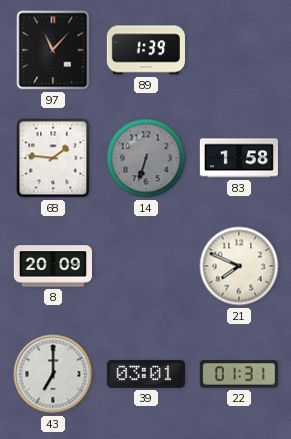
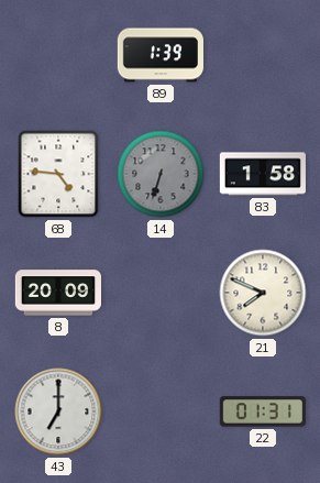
97: 11:07 -> none (53, 50)
68: 1:46 -> 4:46 (58, 174)
39: 03:01 -> none (146, 374)
